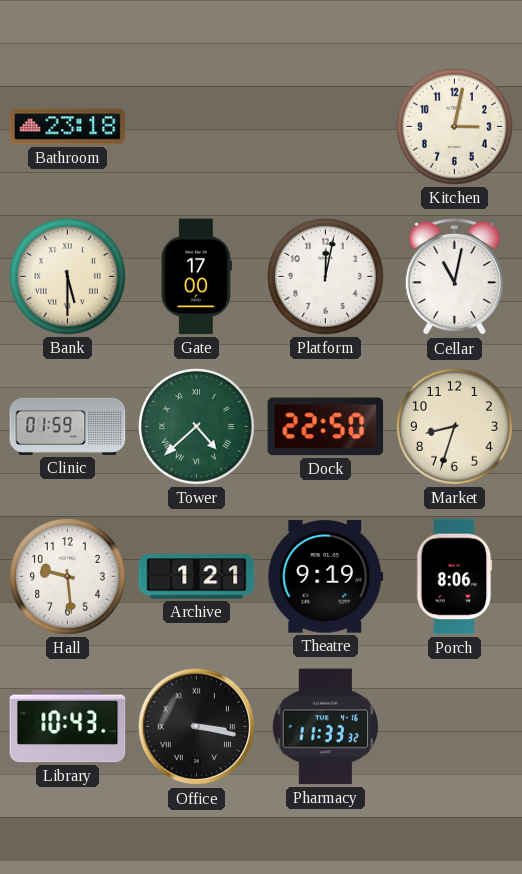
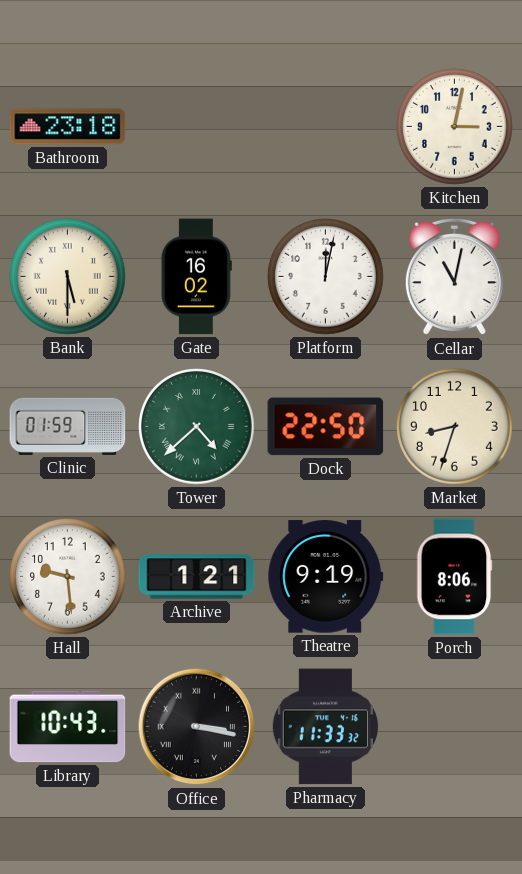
Gate: 17:00 -> 16:02 (196, 277)
